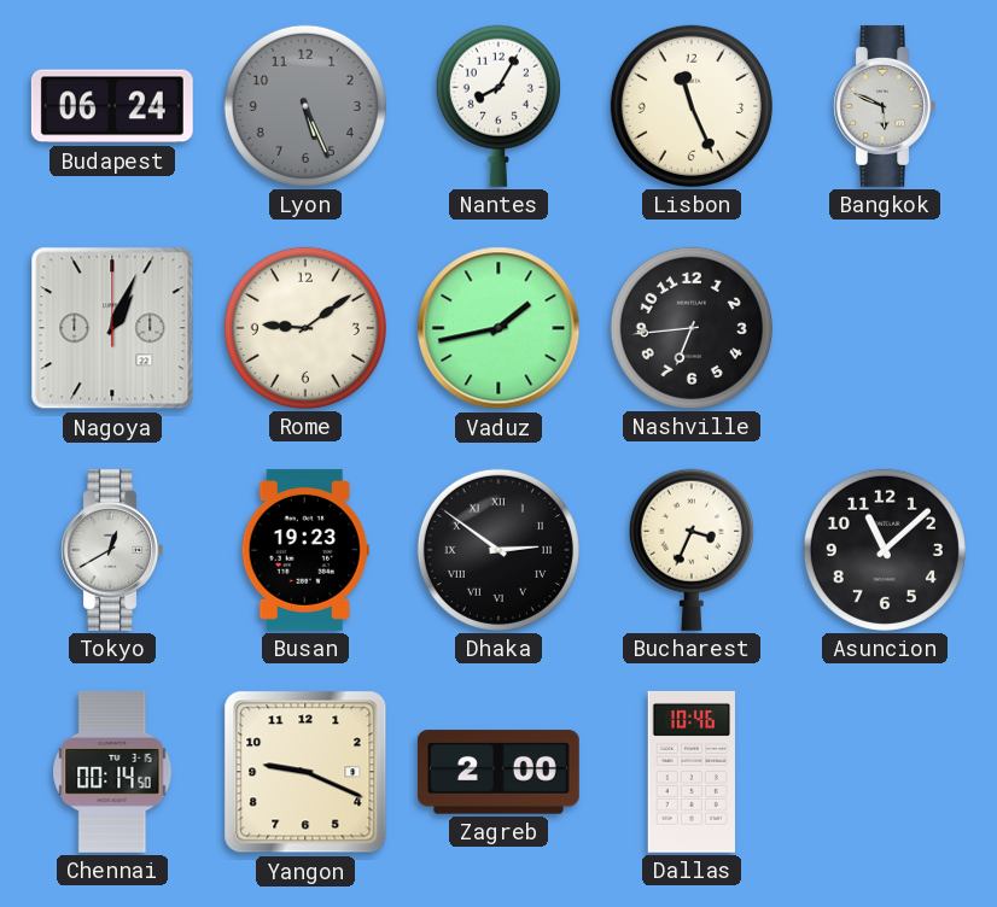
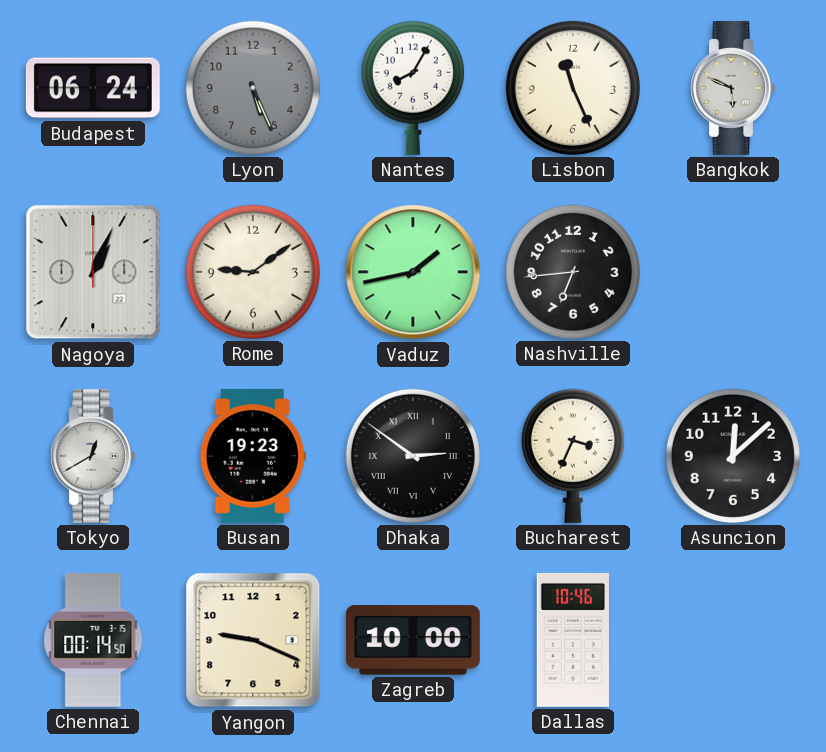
Asuncion: 11:08 -> 12:08 (733, 456)
Zagreb: 2:00 -> 10:00 (413, 640)
